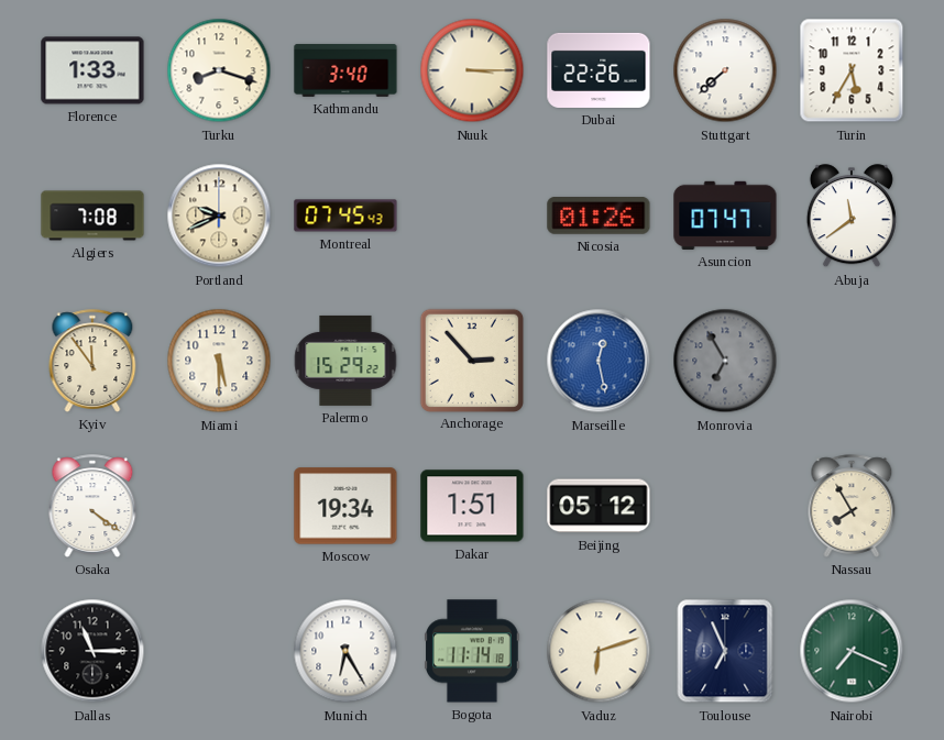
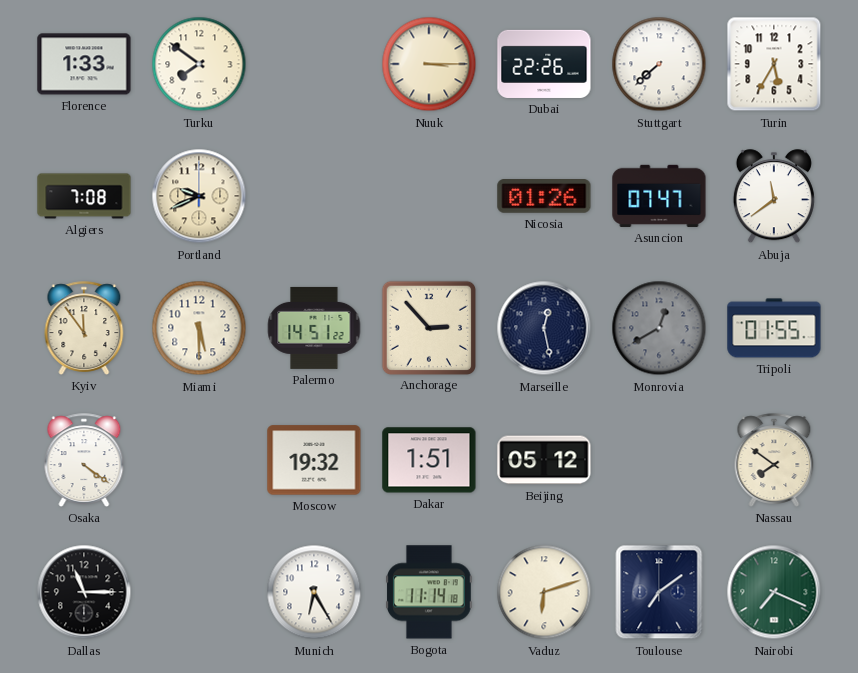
Turku: 8:18 -> 7:51 (199, 64)
Kathmandu: 3:40 -> none (345, 70)
Montreal: 07:45 -> none (345, 216)
Palermo: 15:29 -> 14:51 (314, 328)
Marseille dial: blue -> navy (544, 328)
Monrovia: 6:55 -> 12:40 (659, 328)
Tripoli: none -> 01:55 (774, 328)
Moscow: 19:34 -> 19:32 (314, 460)
Nassau: 7:55 -> 7:51 (774, 460)
Toulouse: 6:56 -> 7:09 (659, 592)
